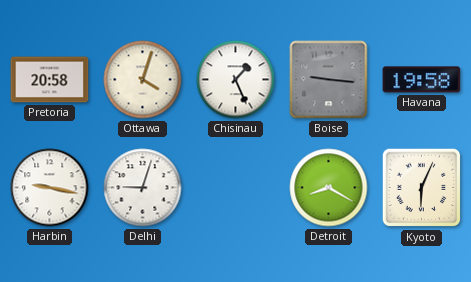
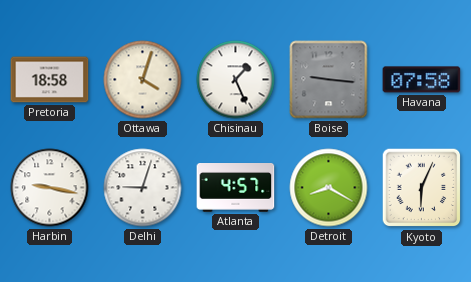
Pretoria: 20:58 -> 18:58 (50, 80)
Havana: 19:58 -> 07:58 (422, 80)
Atlanta: none -> 4:57 (236, 188)
